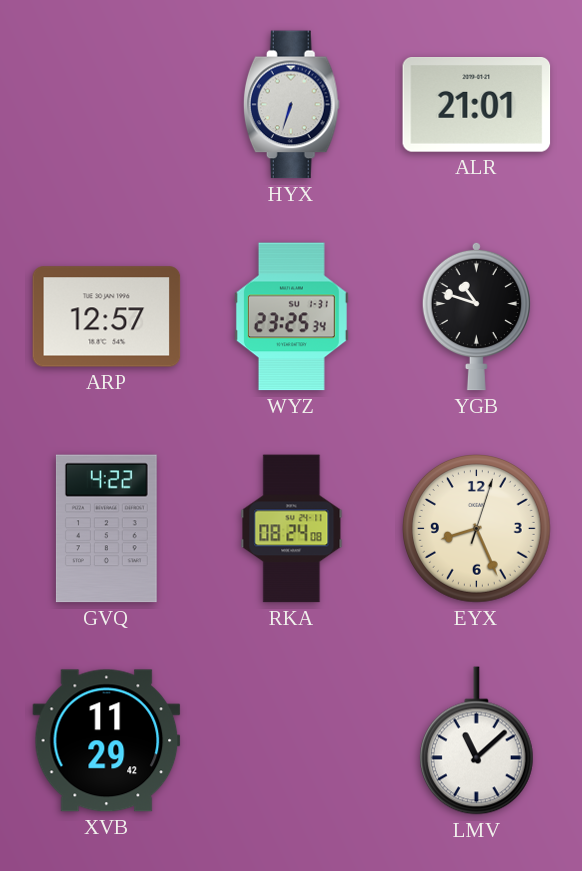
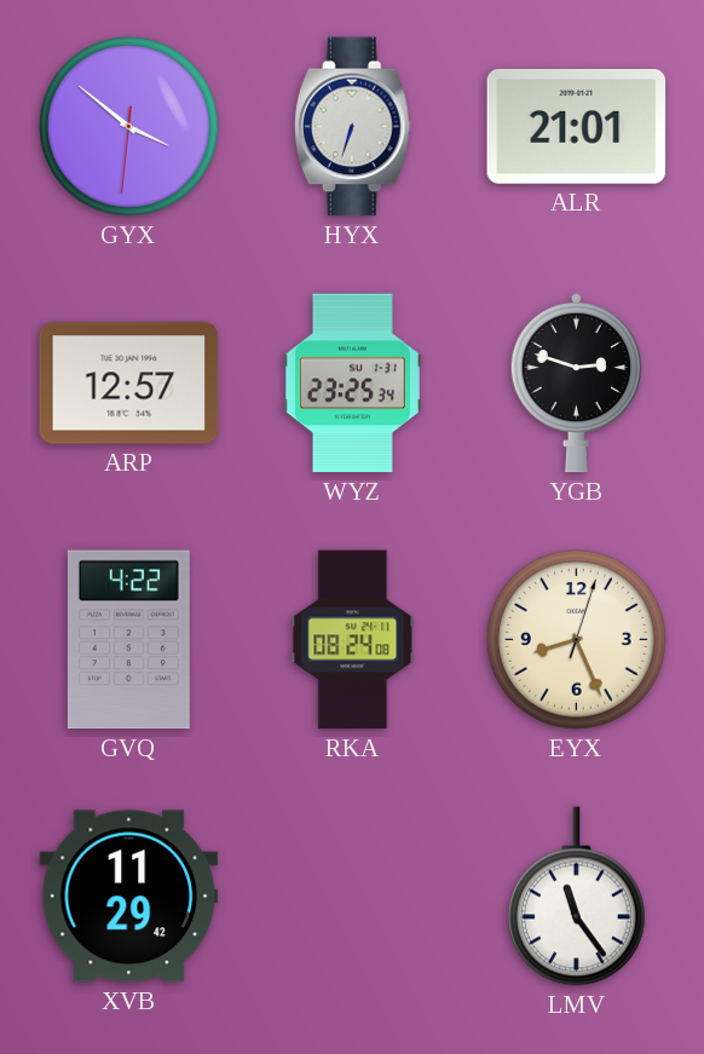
GYX: none -> 3:51 (129, 127)
YGB: 10:48 -> 2:48 (576, 382)
LMV: 11:08 -> 11:24 (576, 897)
